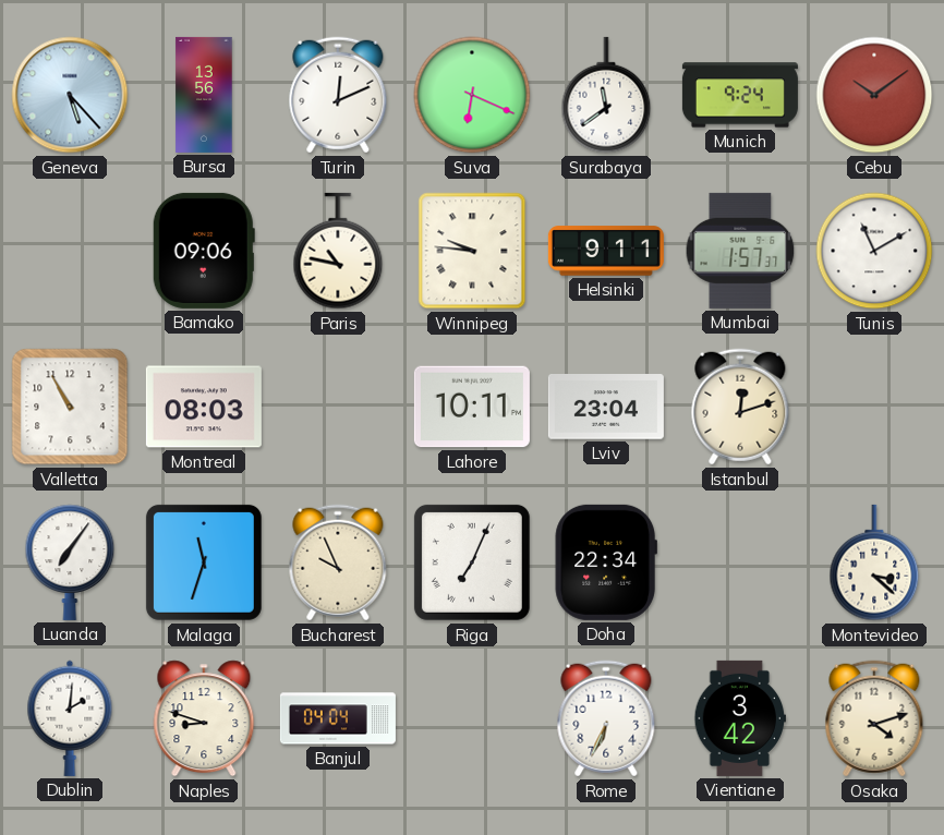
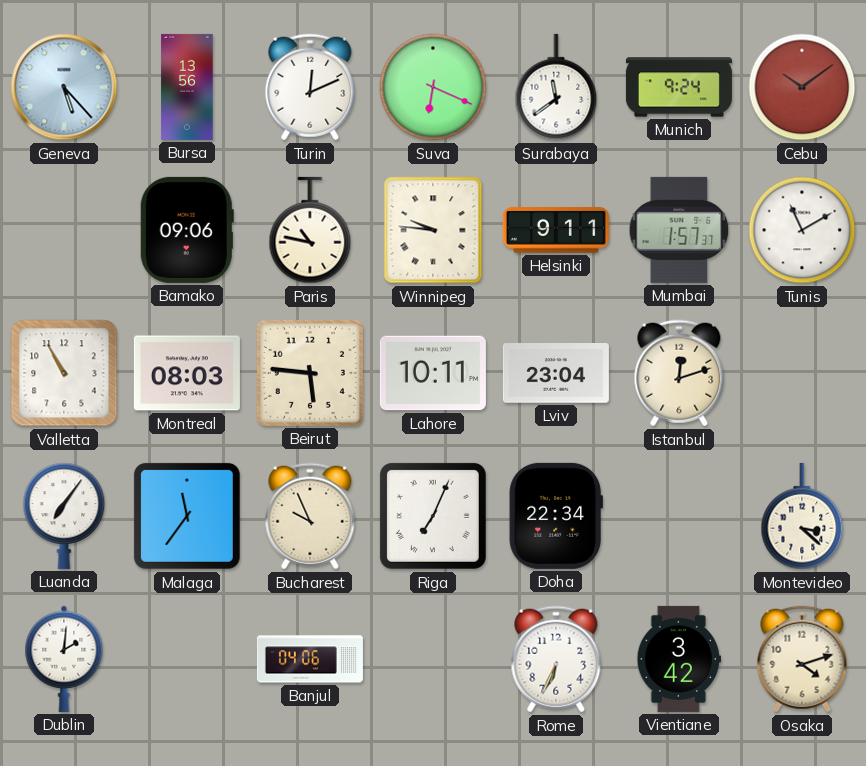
Beirut: none -> 5:46 (310, 373)
Malaga: 11:33 -> 11:36 (187, 516)
Naples: 8:48 -> none (204, 718)
Banjul: 04:04 -> 04:06 (310, 659)
